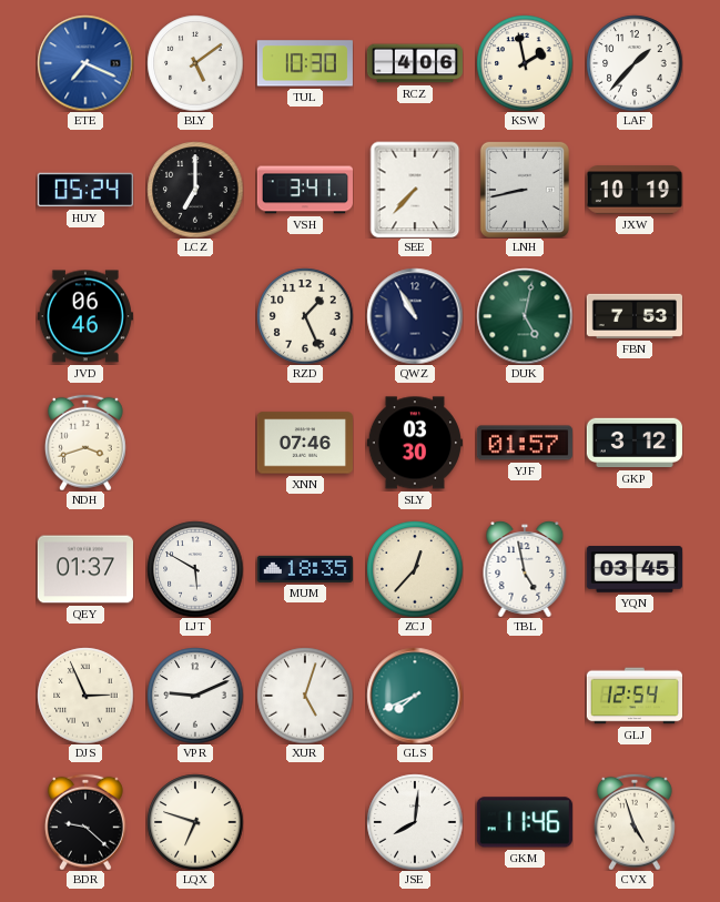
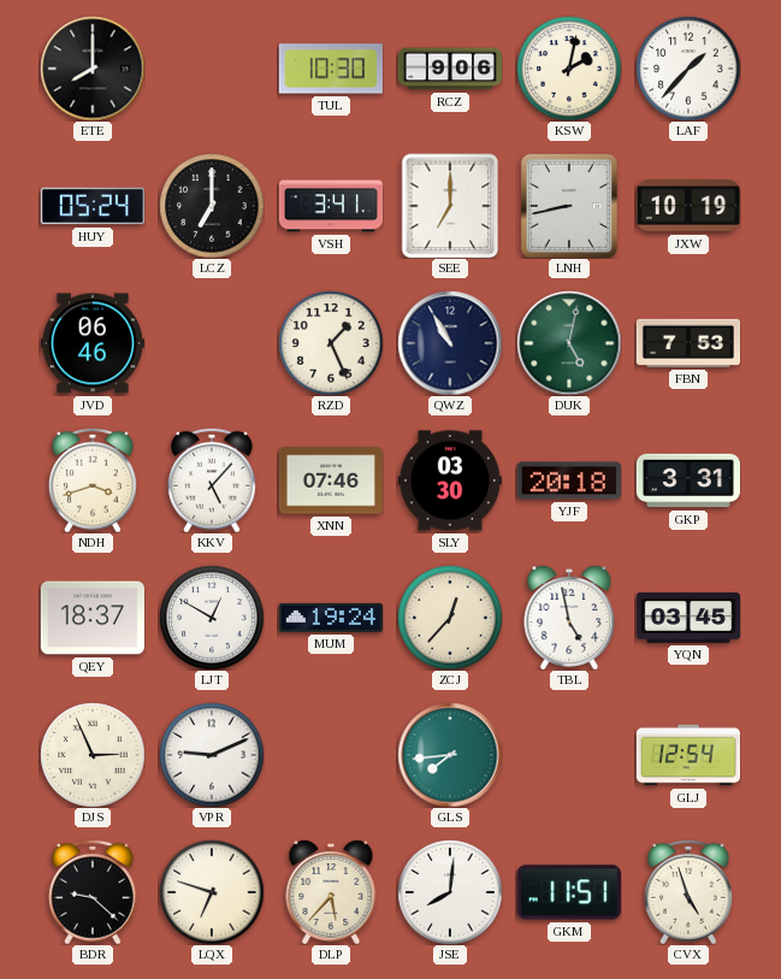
ETE: 7:19 -> 8:00 (93, 69)
ETE dial: blue -> black (93, 69)
BLY: 5:09 -> none (195, 63)
RCZ: 4:06 -> 9:06 (449, 69)
KSW: 1:58 -> 2:02 (569, 69)
SEE: 7:37 -> 7:00 (450, 206)
KKV: none -> 5:07 (212, 480)
YJF: 01:57 -> 20:18 (569, 480)
GKP: 3:12 -> 3:31 (688, 480)
QEY: 01:37 -> 18:37 (93, 618)
LJT: 5:50 -> 12:50 (212, 618)
MUM: 18:35 -> 19:24 (331, 618)
XUR: 5:03 -> none (305, 696)
GLS: 7:41 -> 7:44 (450, 755)
DLP: none -> 5:37 (331, 892)
GKM: 11:46 -> 11:51 (569, 892)
